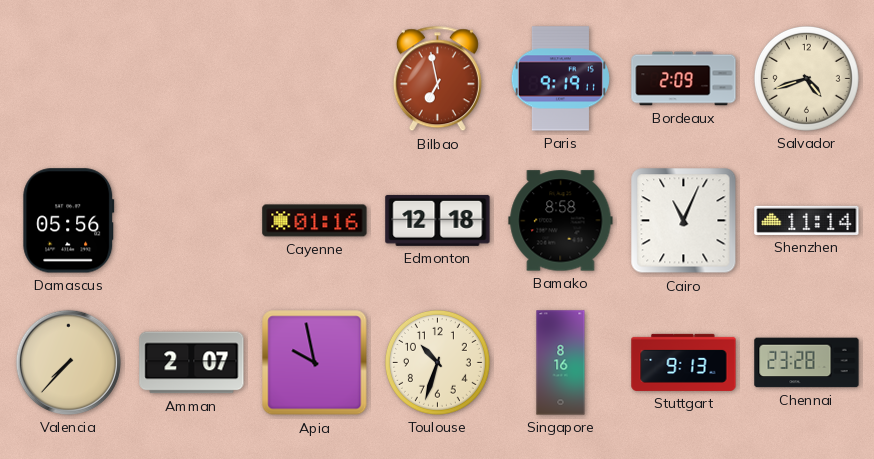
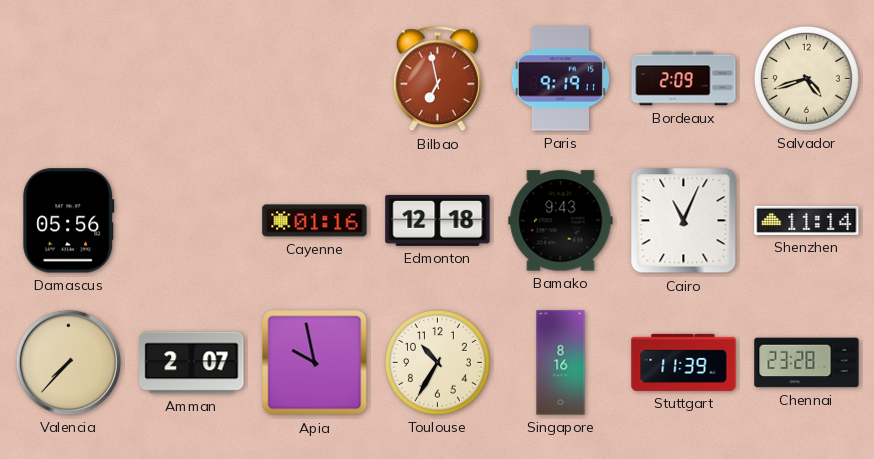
Bamako: 8:58 -> 9:43 (561, 221)
Toulouse: 10:33 -> 10:35 (437, 362)
Stuttgart: 9:13 -> 11:39 (684, 362)
